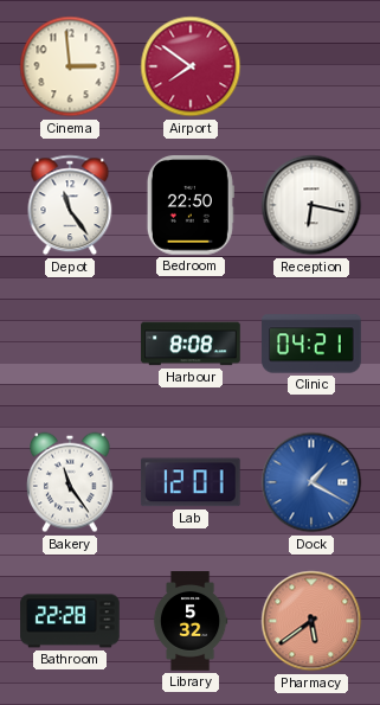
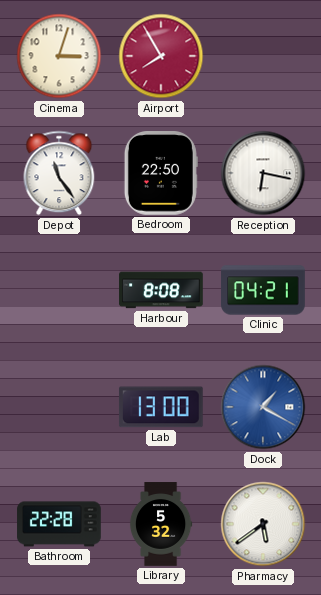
Cinema: 2:59 -> 3:03 (59, 56)
Airport: 7:51 -> 7:55 (161, 56)
Bakery: 11:24 -> none (71, 482)
Lab: 12:01 -> 13:00 (161, 407)
Pharmacy dial: salmon -> white (263, 524)
